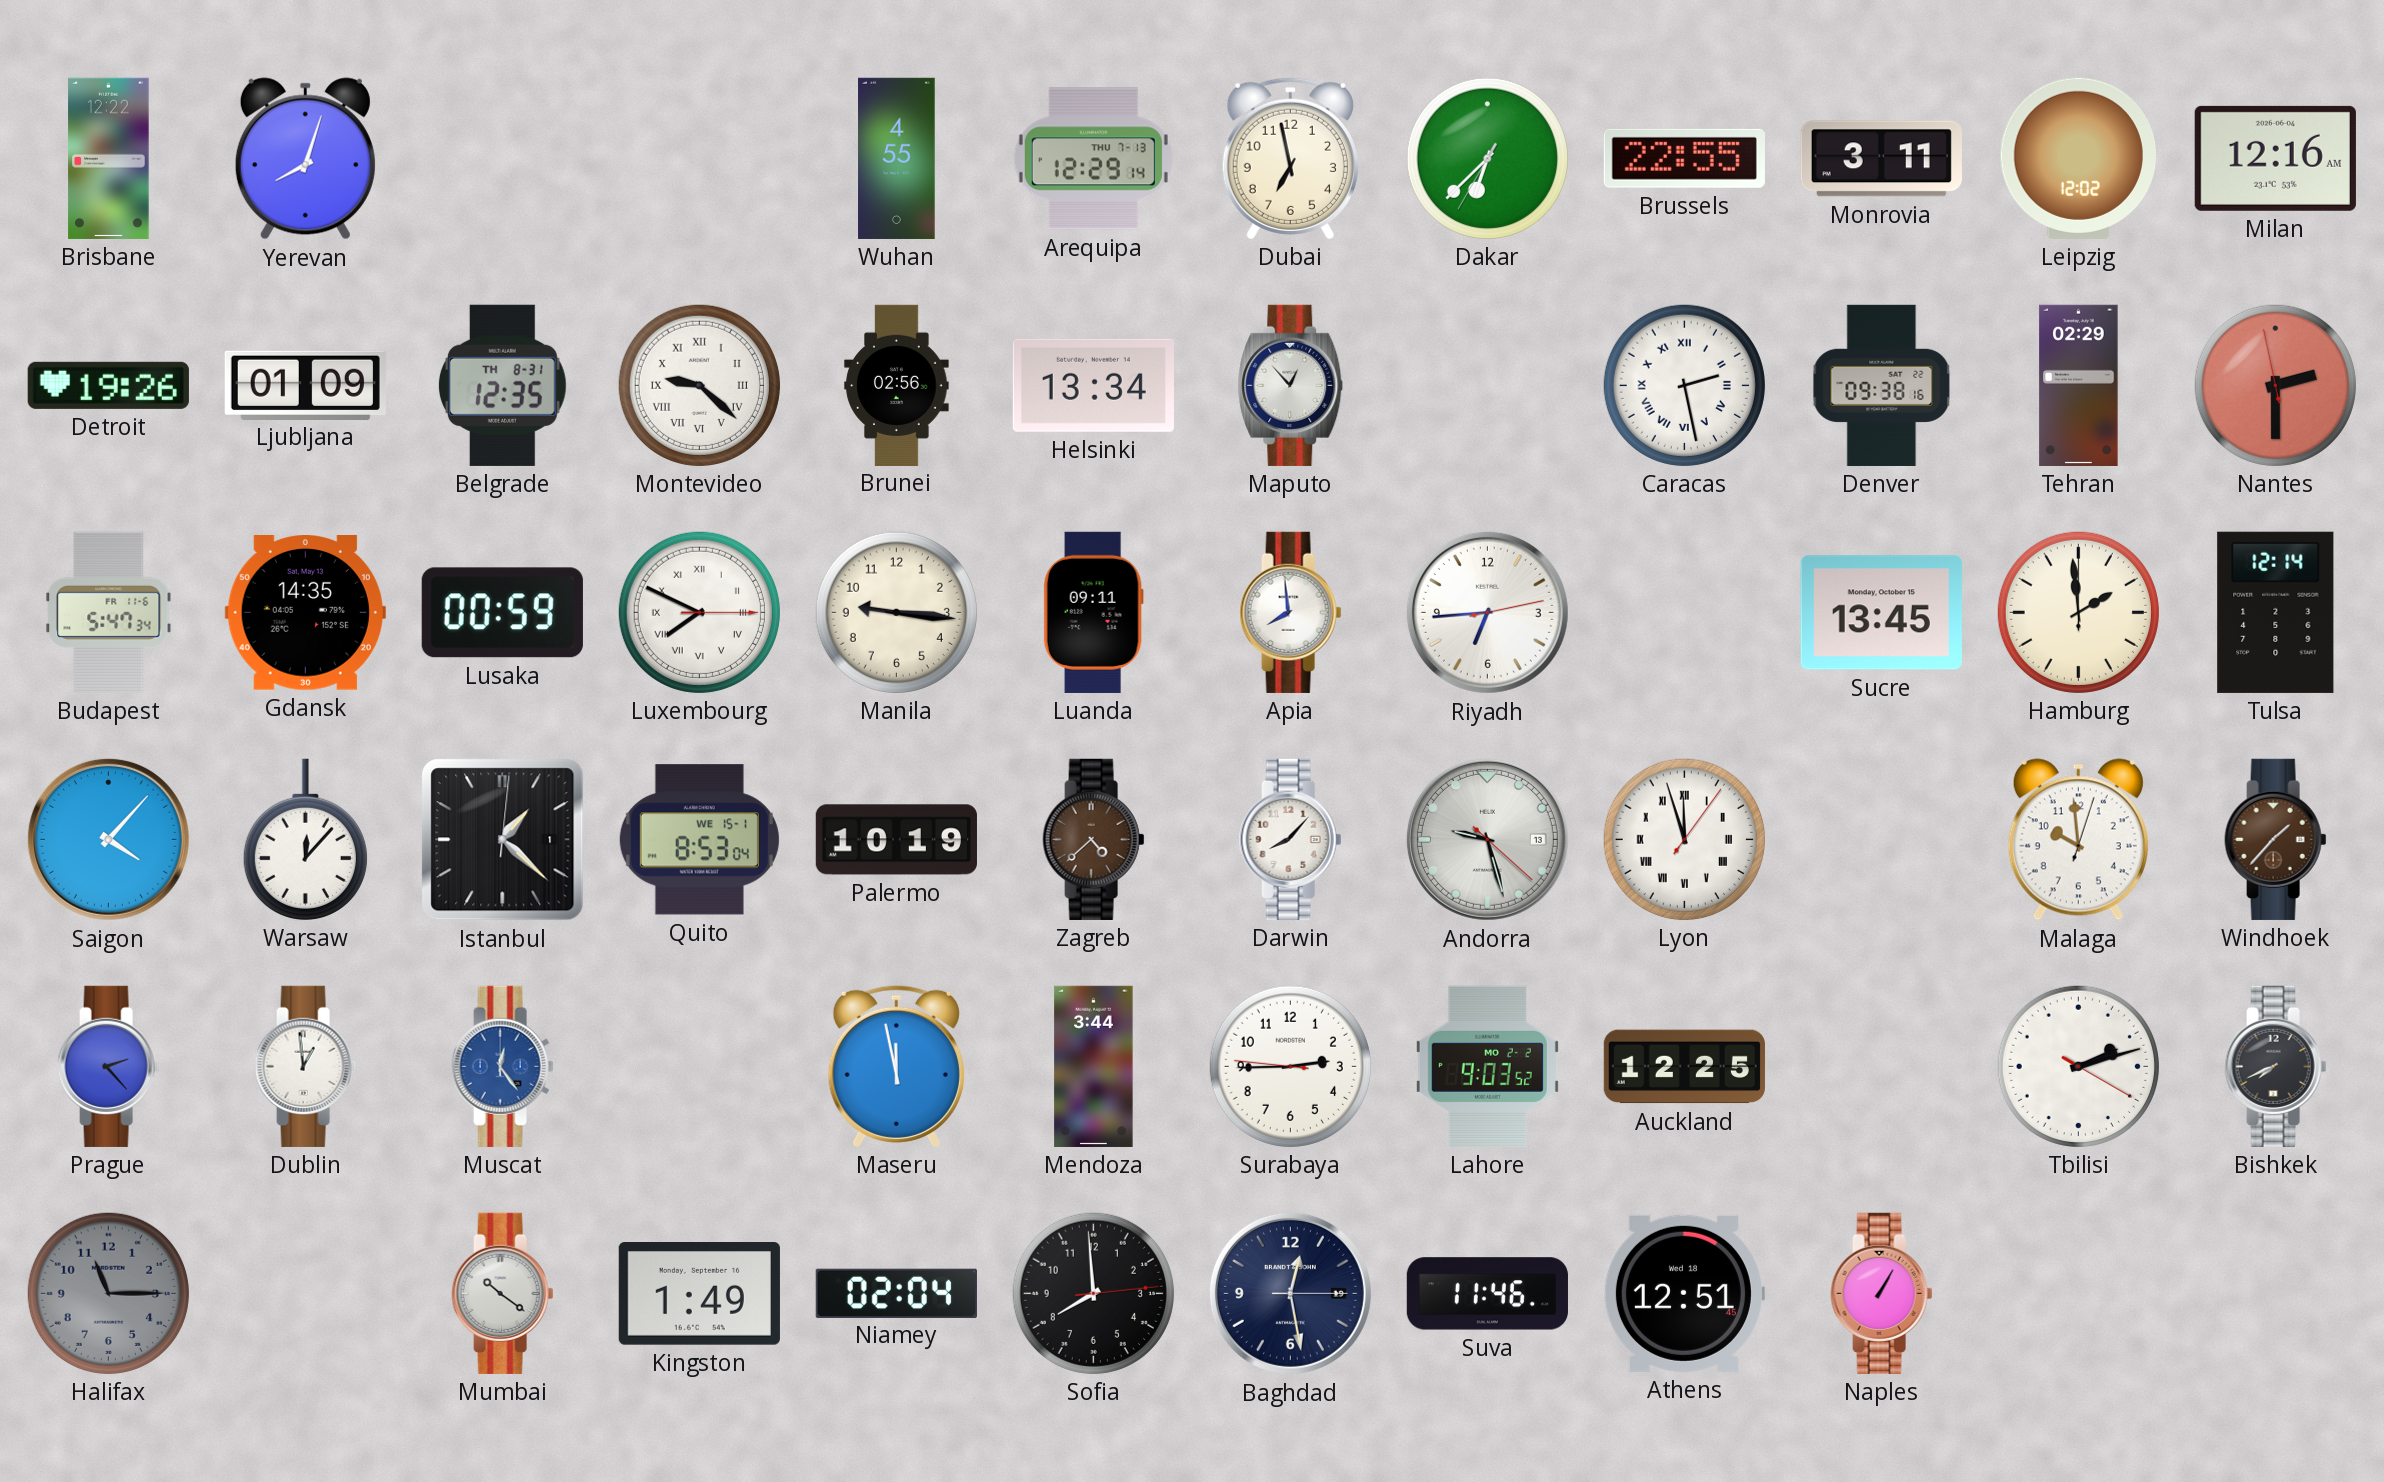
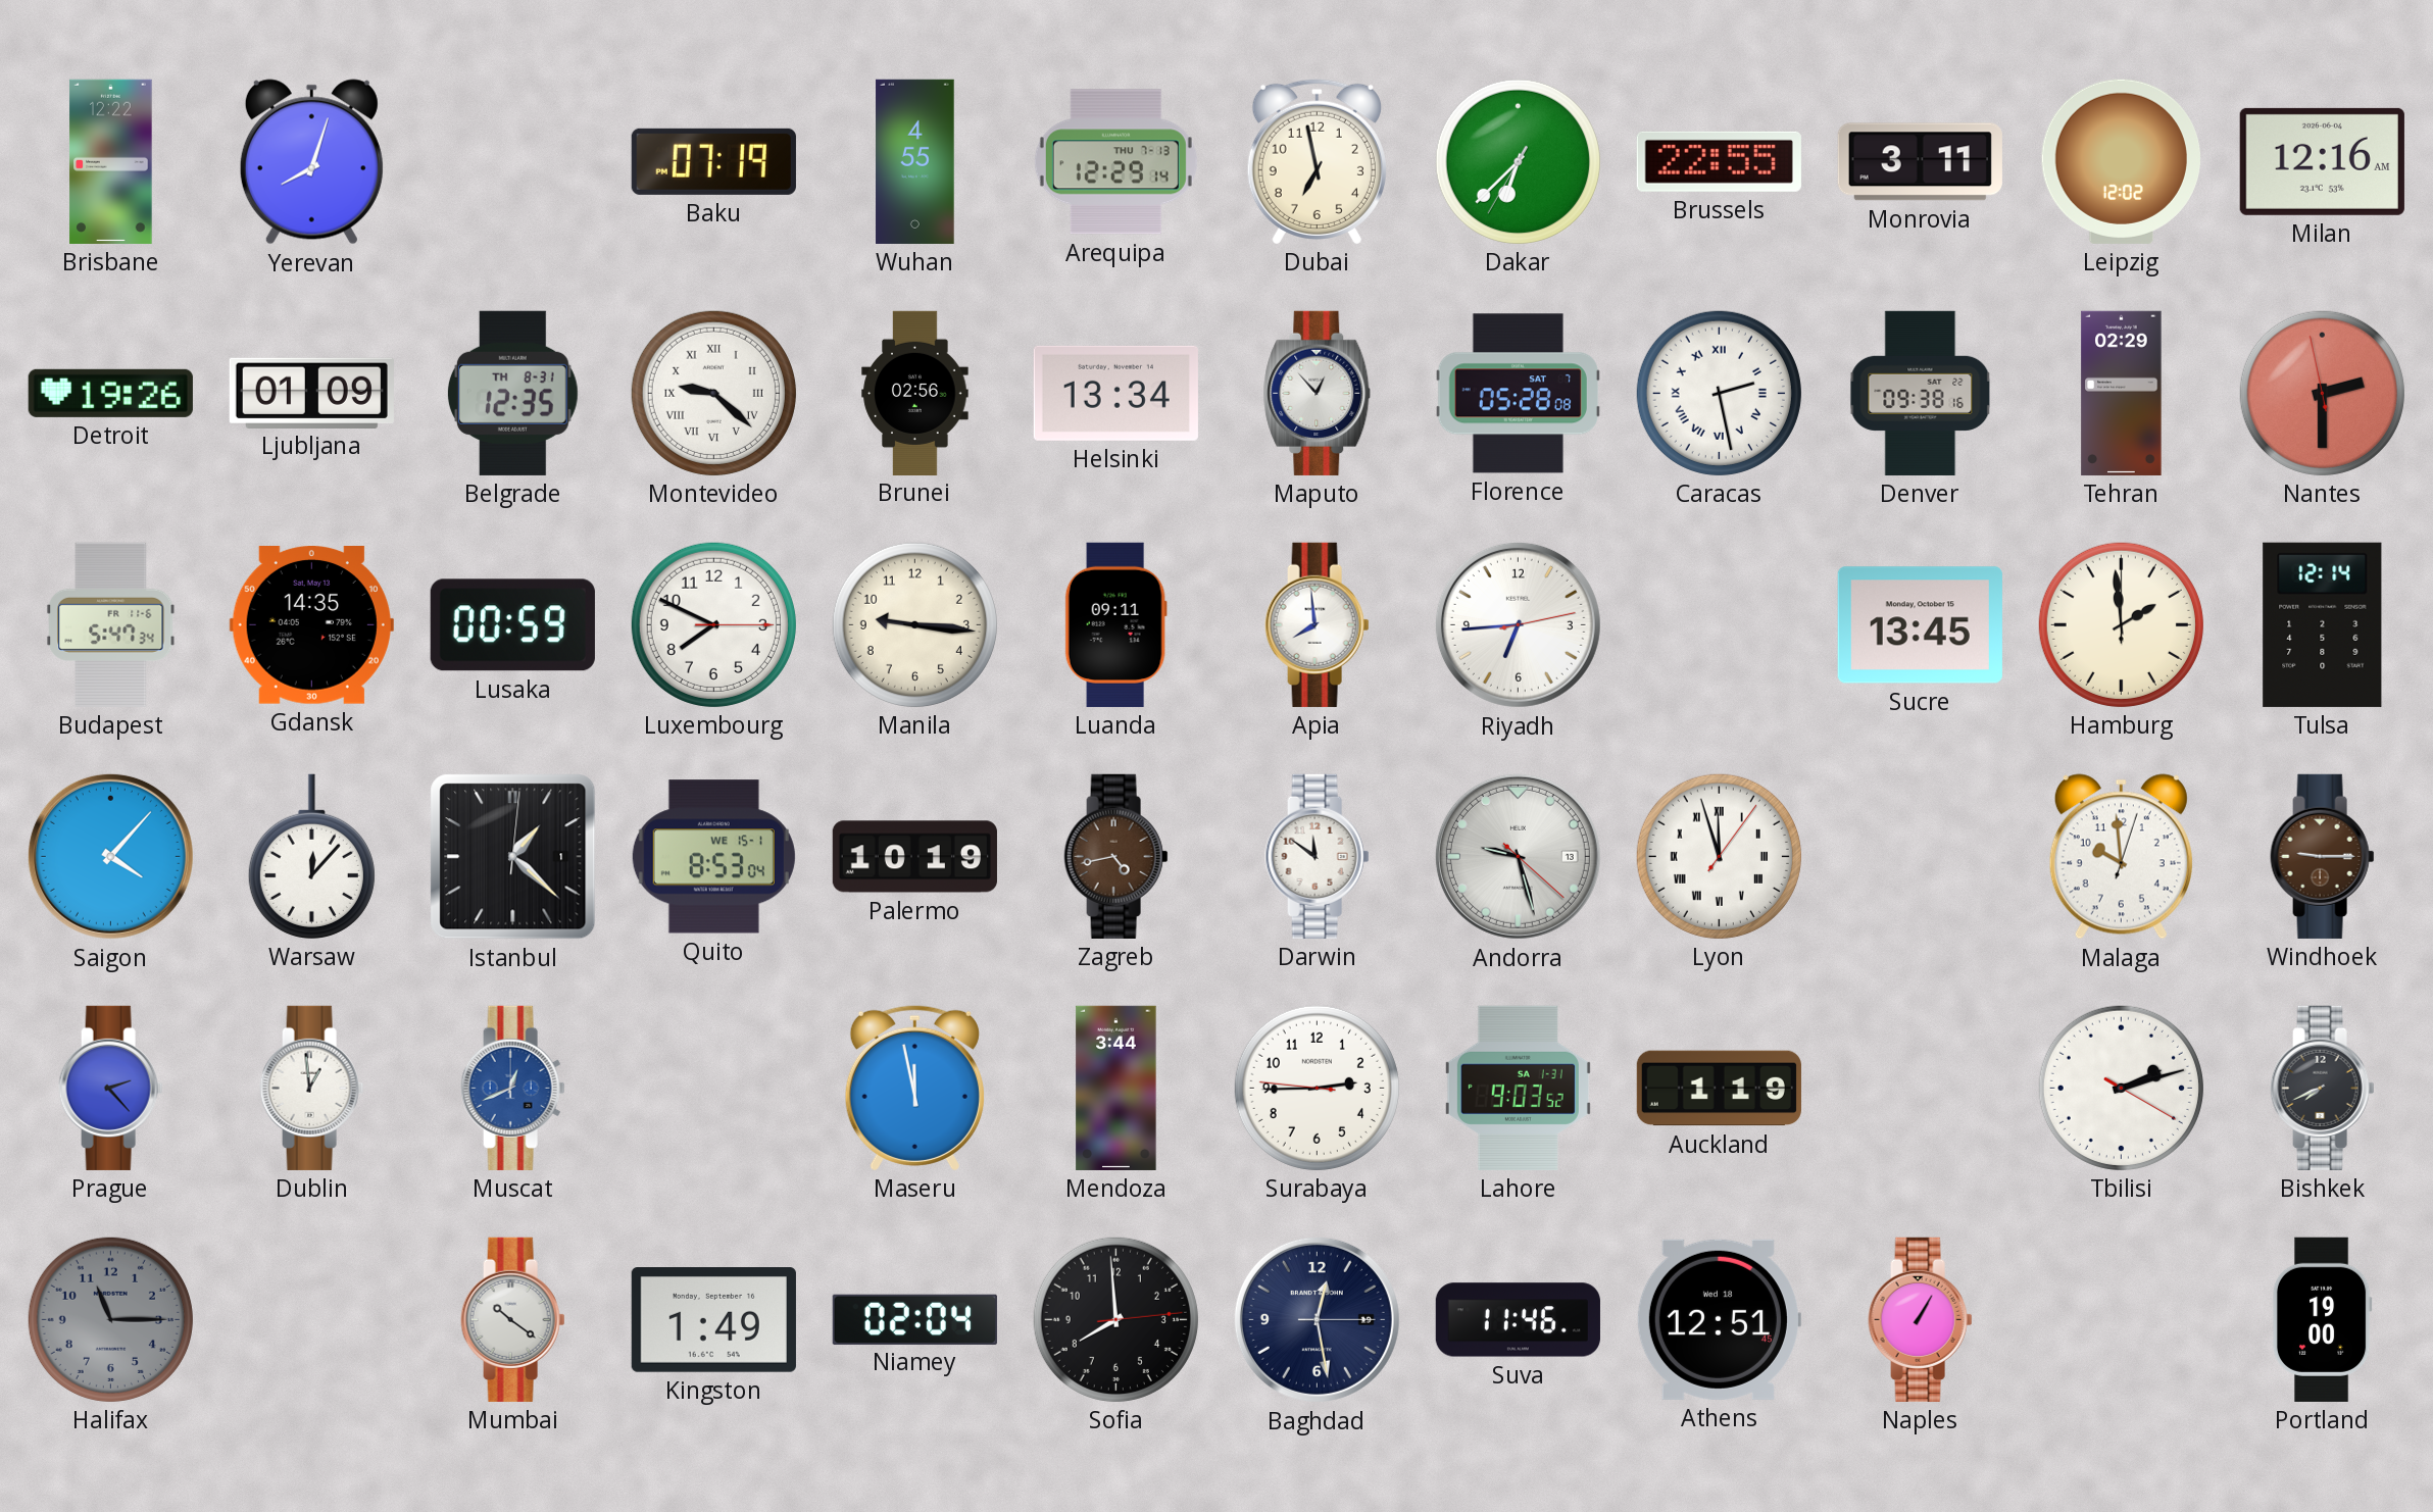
Baku: none -> 07:19 (713, 161)
Florence: none -> 05:28 (1518, 394)
Luxembourg numerals: Roman -> Arabic (713, 624)
Zagreb: 4:38 -> 4:43 (1116, 856)
Darwin: 8:07 -> 11:51 (1318, 856)
Windhoek: 1:37 -> 9:15 (2323, 856)
Muscat: 12:24 -> 12:41 (513, 1088)
Lahore date: MO 2-2 -> SA 1-31 (1518, 1088)
Auckland: 12:25 -> 1:19 (1719, 1089)
Portland: none -> 19:00 (2322, 1319)
